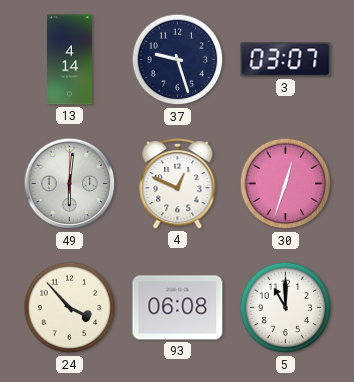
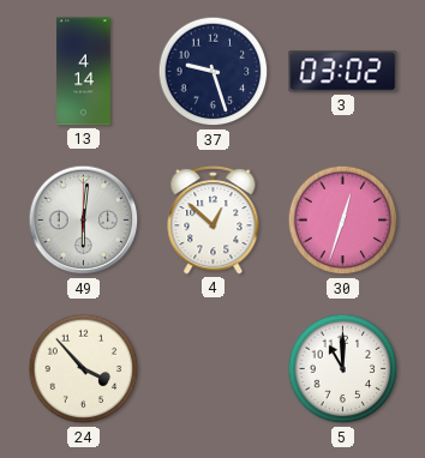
3: 03:07 -> 03:02 (343, 72)
4: 12:49 -> 12:52 (214, 221)
93: 06:08 -> none (178, 308)
